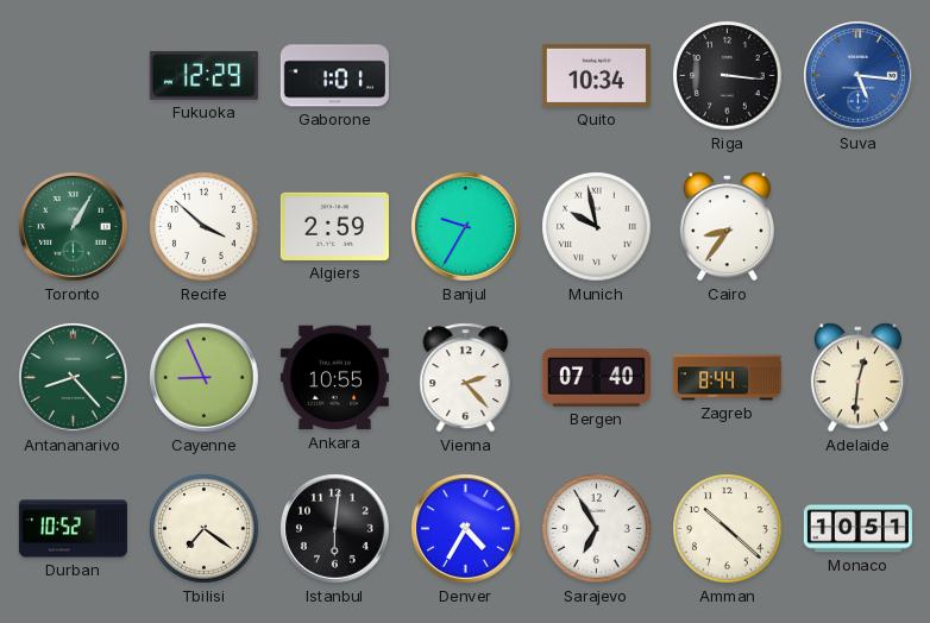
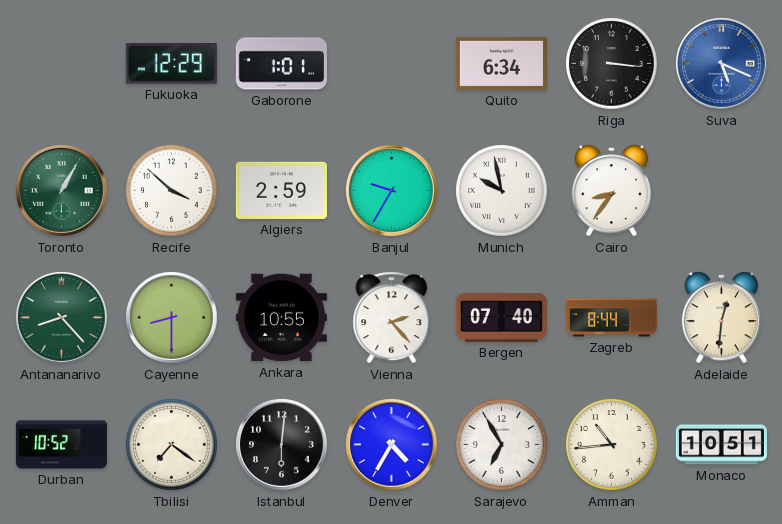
Quito: 10:34 -> 6:34 (501, 63)
Suva: 5:16 -> 5:19 (722, 64)
Cayenne: 8:56 -> 8:30 (172, 318)
Amman: 10:22 -> 10:44 (612, 445)
